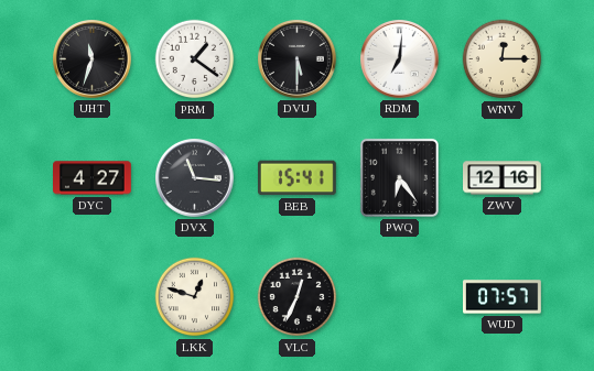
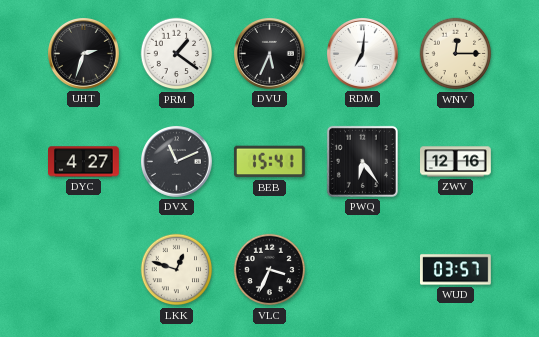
UHT: 11:33 -> 2:33 (84, 54)
DVU: 5:30 -> 5:34 (270, 54)
DVX: 11:16 -> 11:11 (177, 162)
VLC: 12:34 -> 3:34 (270, 270)
WUD: 07:57 -> 03:57 (456, 270)
